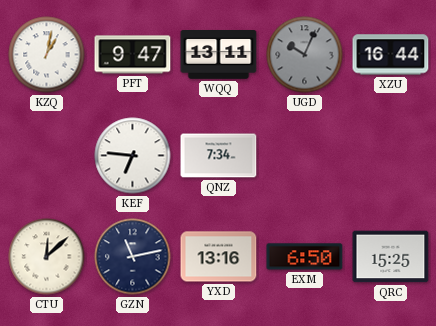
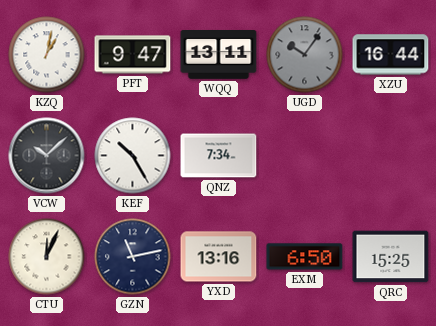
UGD: 10:04 -> 10:06 (305, 55)
VCW: none -> 10:08 (47, 156)
KEF: 6:46 -> 10:25 (133, 156)
CTU: 12:08 -> 12:04 (47, 257)
